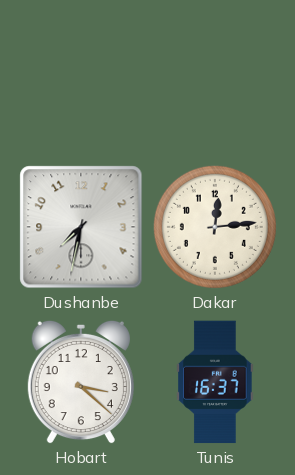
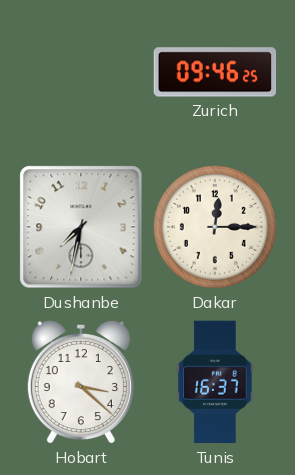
Zurich: none -> 09:46 (215, 72)
Dakar: 12:14 -> 12:15 (215, 227)
